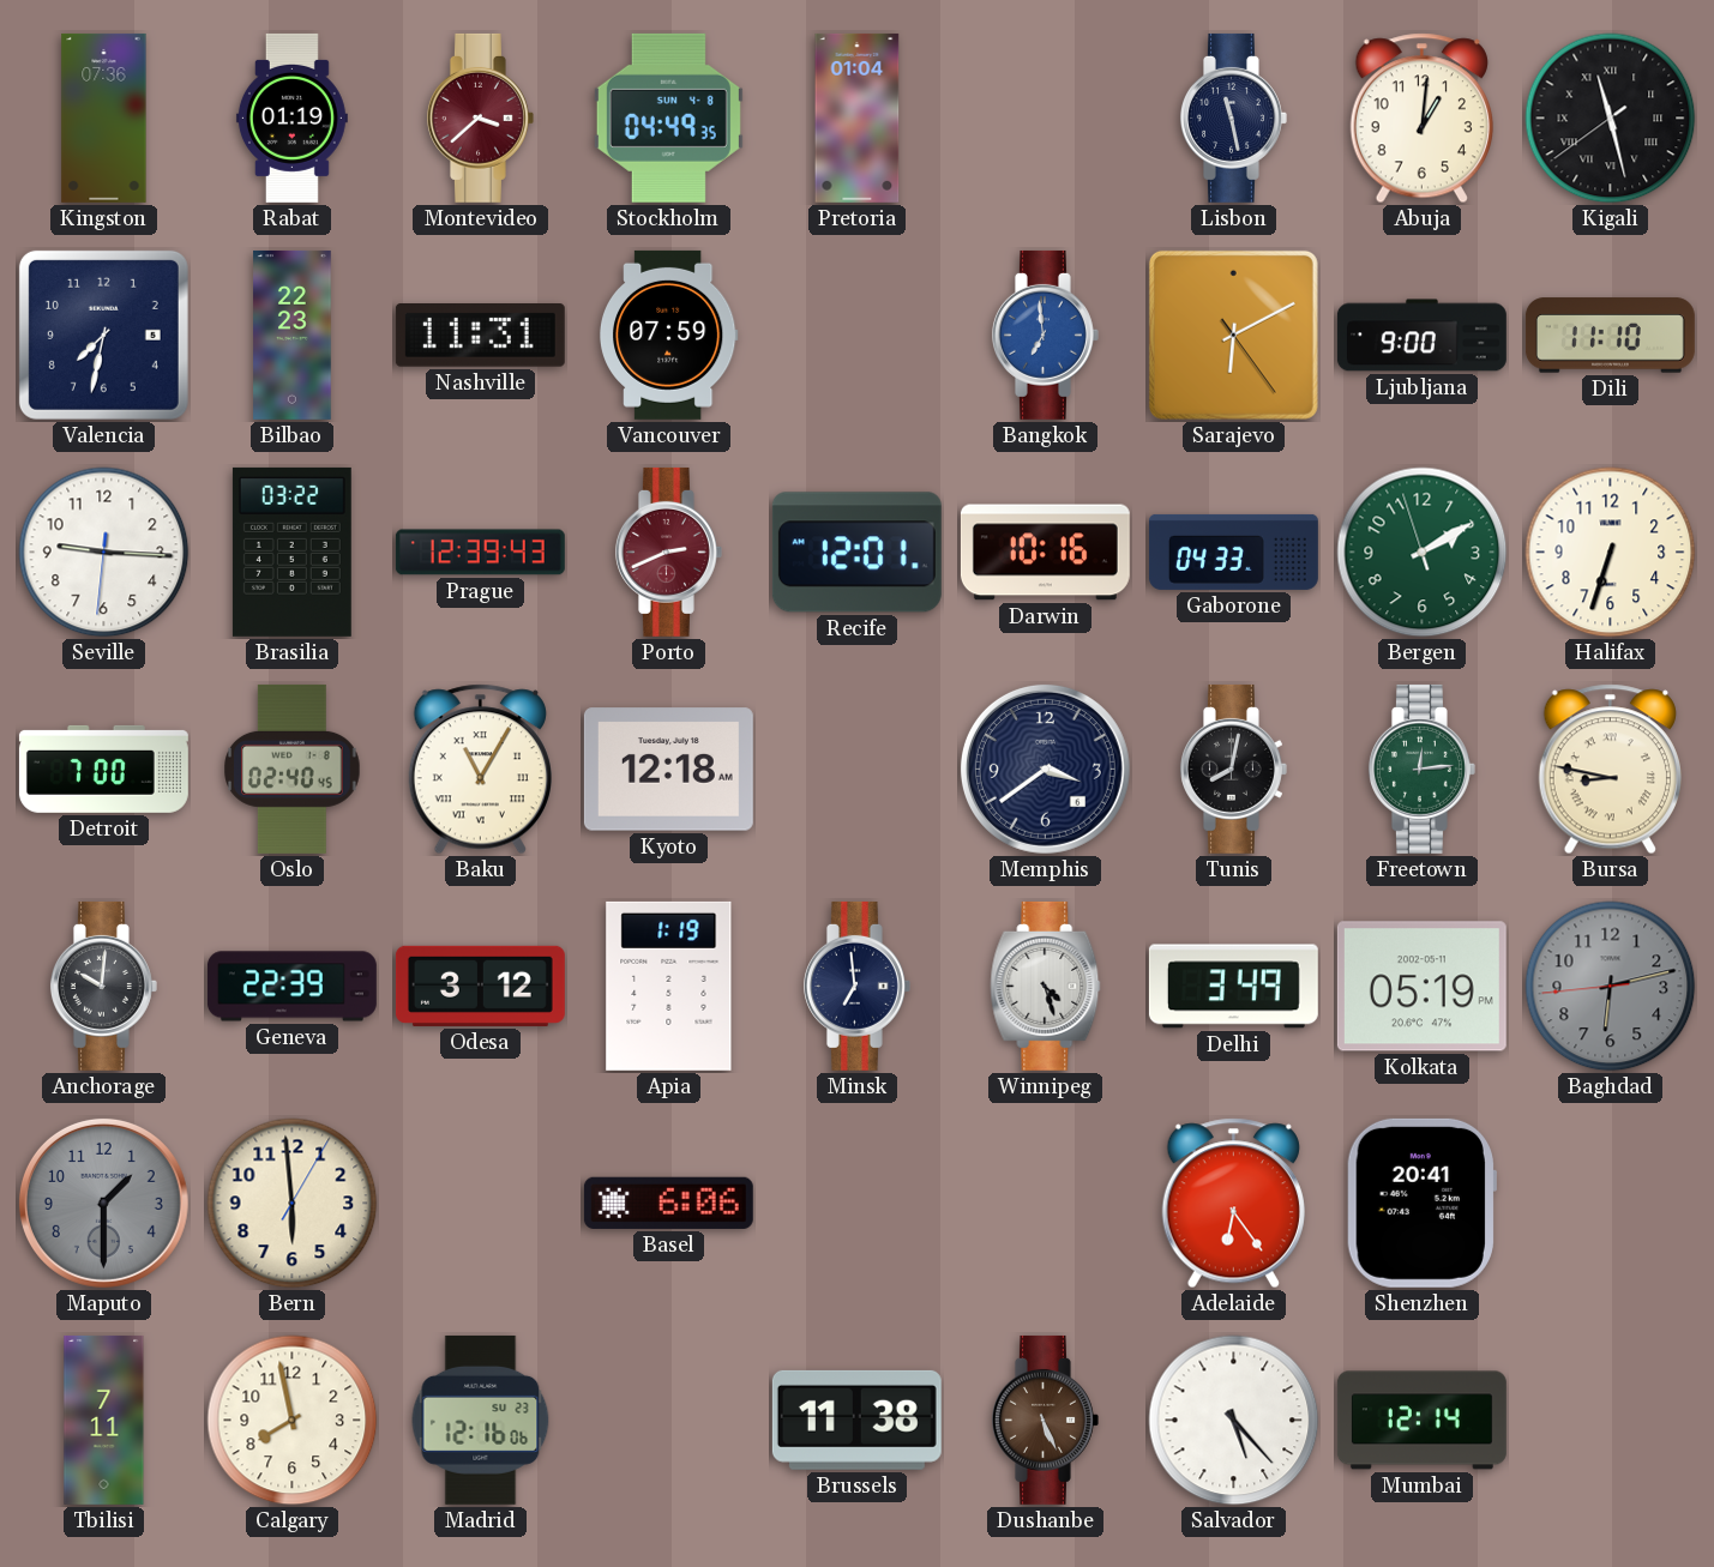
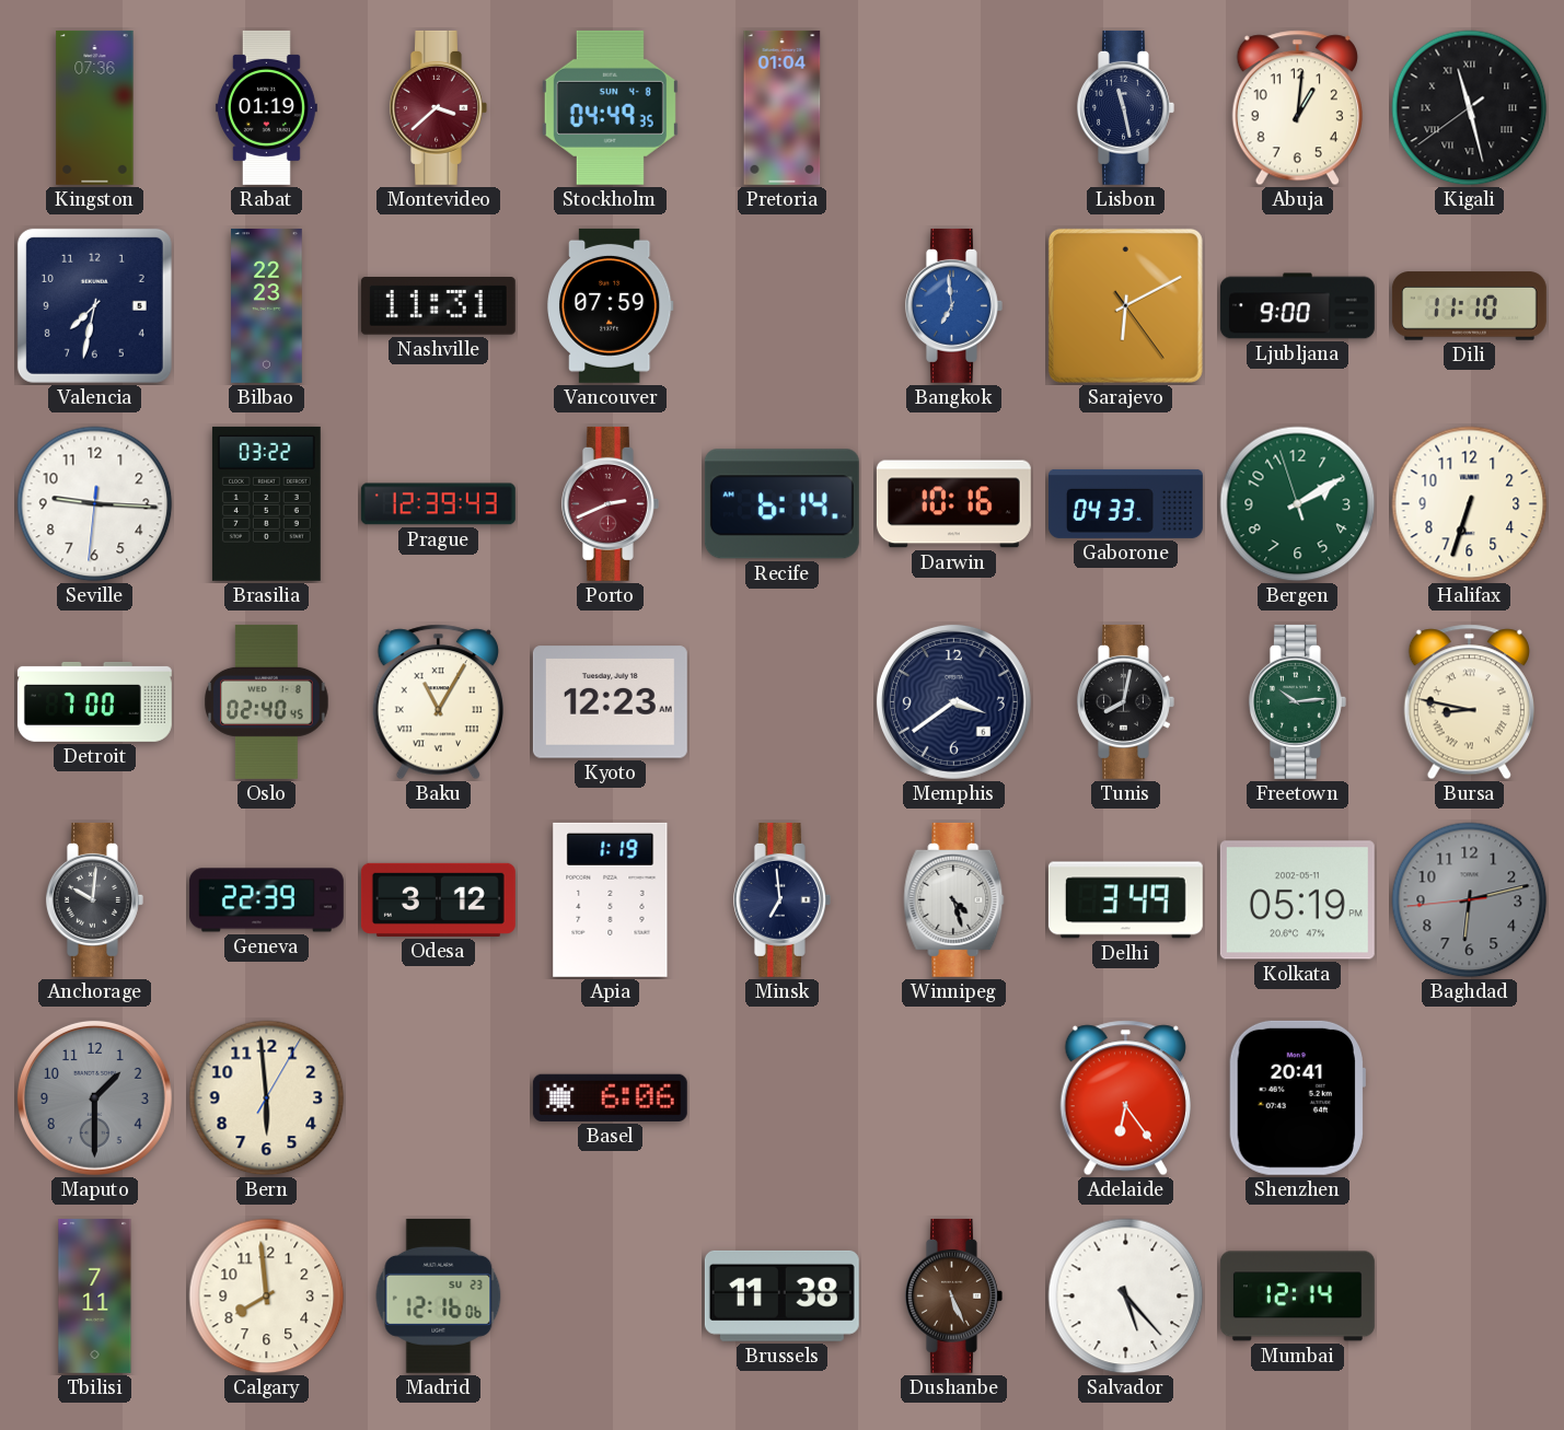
Recife: 12:01 -> 6:14 (781, 504)
Kyoto: 12:18 -> 12:23 (610, 702)
Freetown: 12:14 -> 10:14 (1297, 701)
Calgary: 7:58 -> 7:59 (267, 1297)
